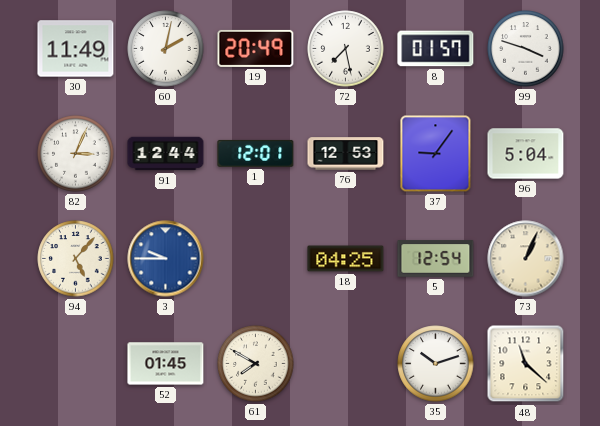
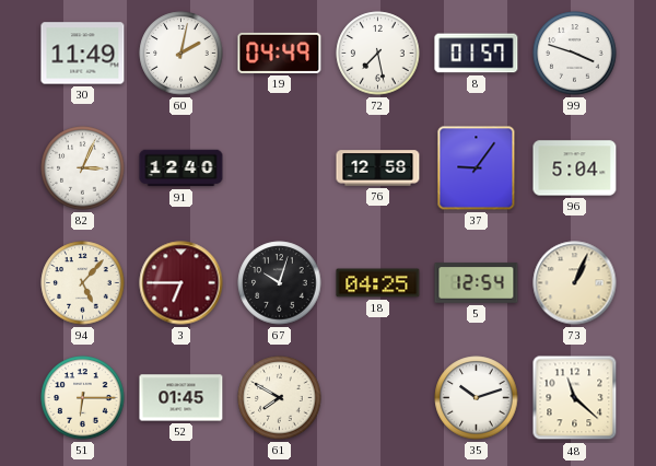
19: 20:49 -> 04:49 (280, 53)
91: 12:44 -> 12:40 (181, 168)
1: 12:01 -> none (256, 153)
76: 12:53 -> 12:58 (378, 168)
3: 9:45 -> 6:45 (181, 283)
3 dial: blue -> burgundy (181, 283)
67: none -> 10:03 (280, 283)
51: none -> 6:15 (83, 398)
